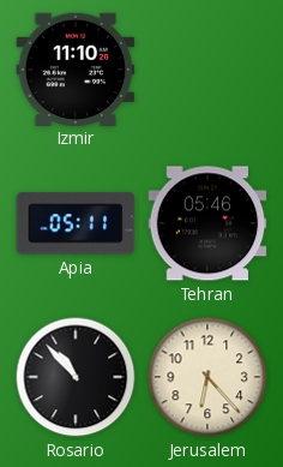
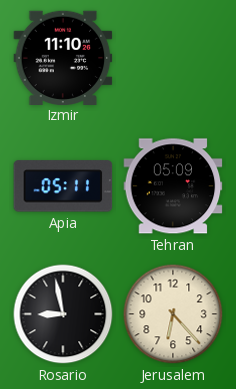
Tehran: 05:46 -> 05:09 (173, 186)
Rosario: 10:53 -> 8:58 (63, 314)
